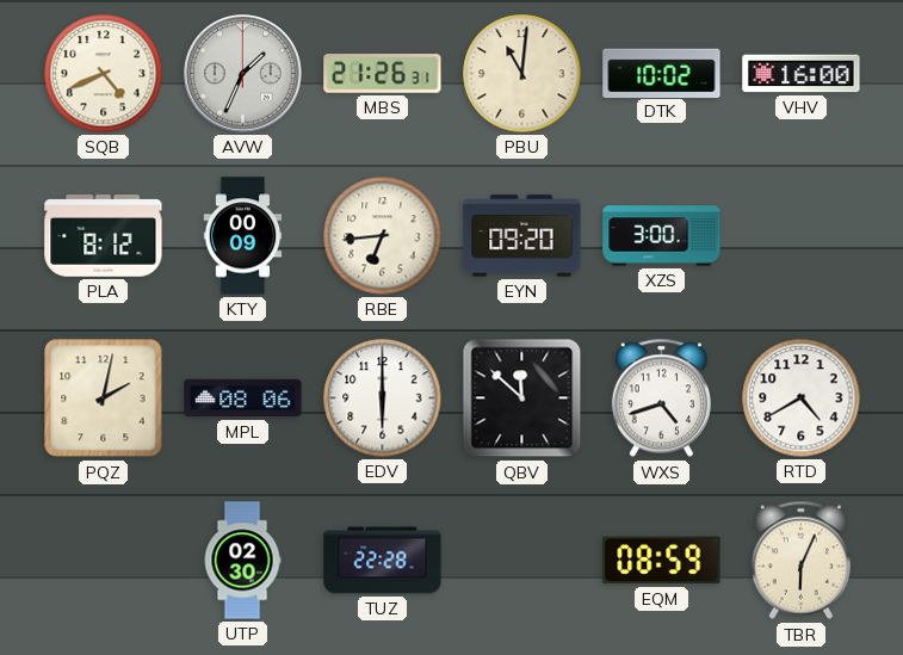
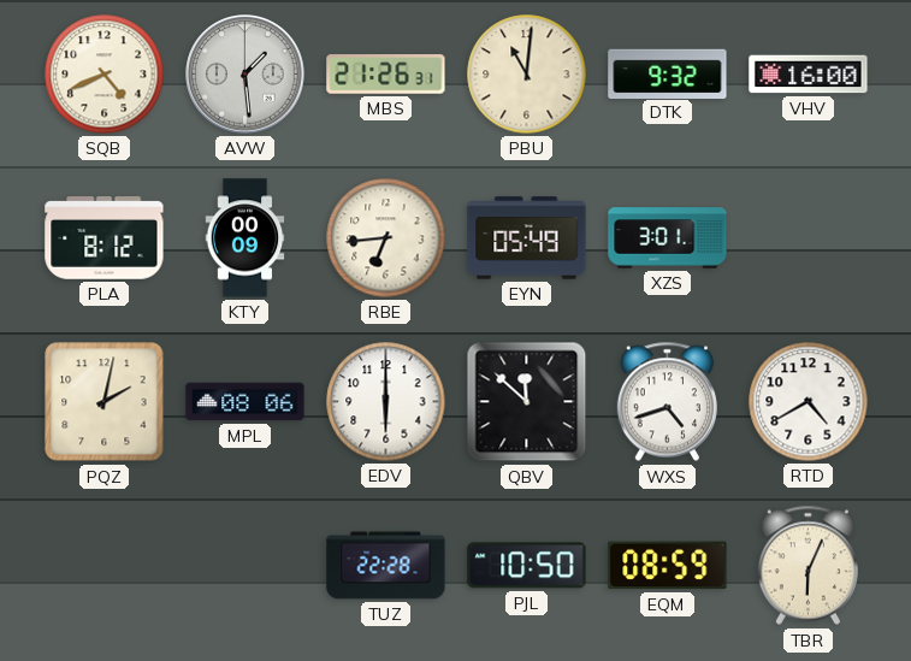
AVW: 1:34 -> 1:29 (246, 75)
DTK: 10:02 -> 9:32 (668, 73)
EYN: 09:20 -> 05:49 (527, 238)
XZS: 3:00 -> 3:01 (668, 238)
UTP: 02:30 -> none (242, 561)
PJL: none -> 10:50 (527, 566)
